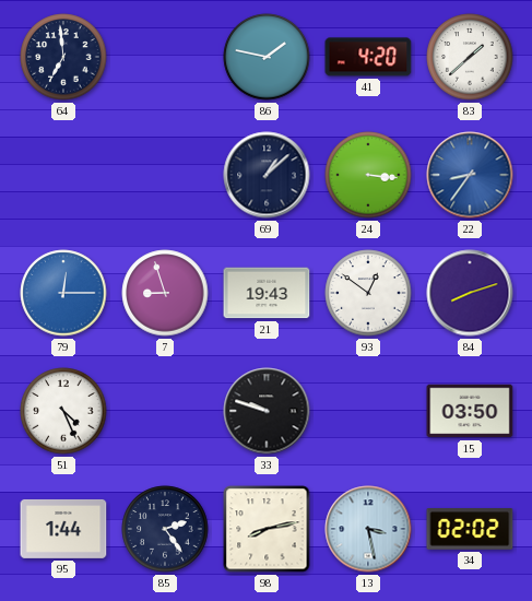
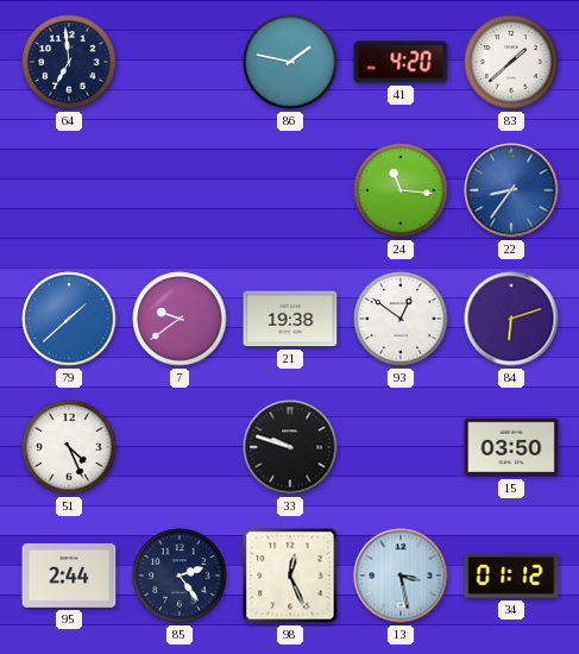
69: 1:08 -> none (267, 175)
24: 3:16 -> 11:16 (401, 190)
79: 12:15 -> 1:38 (69, 319)
7: 8:57 -> 9:39 (180, 319)
21: 19:43 -> 19:38 (290, 319)
84: 8:12 -> 6:12 (511, 319)
95: 1:44 -> 2:44 (69, 576)
98: 8:13 -> 12:26 (290, 576)
34: 02:02 -> 01:12 (511, 577)
